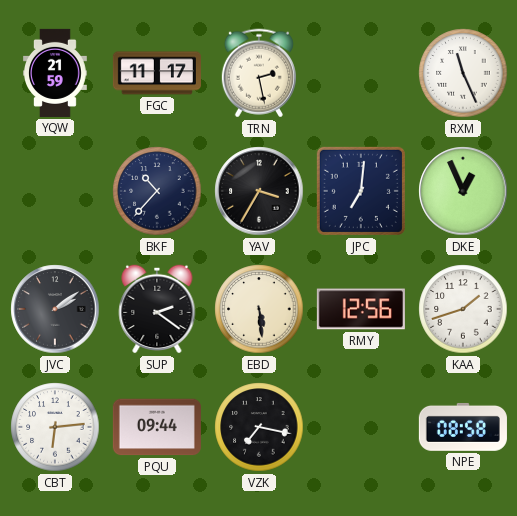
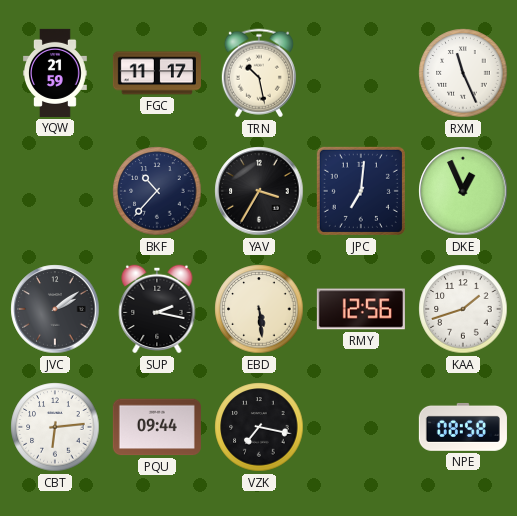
TRN: 2:28 -> 10:28 (259, 73)
SUP: 2:21 -> 2:17 (157, 309)
